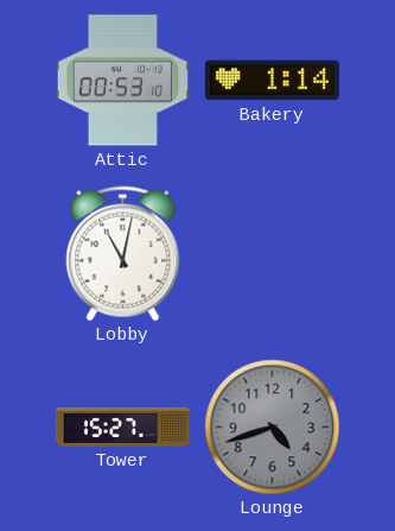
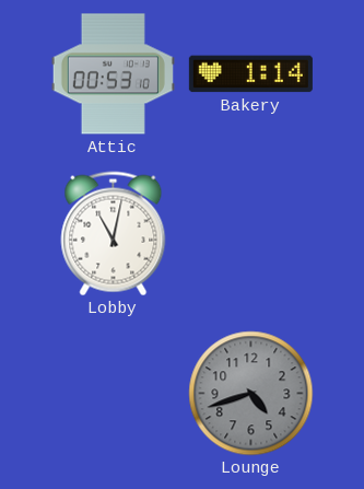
Tower: 15:27 -> none (122, 426)
